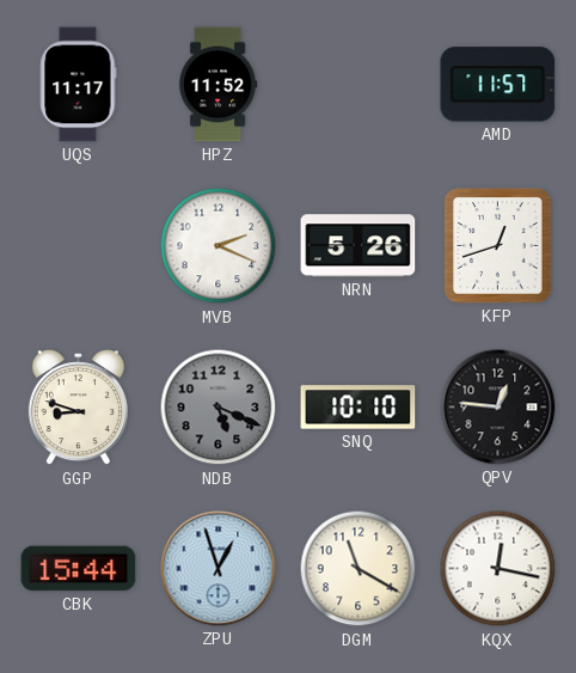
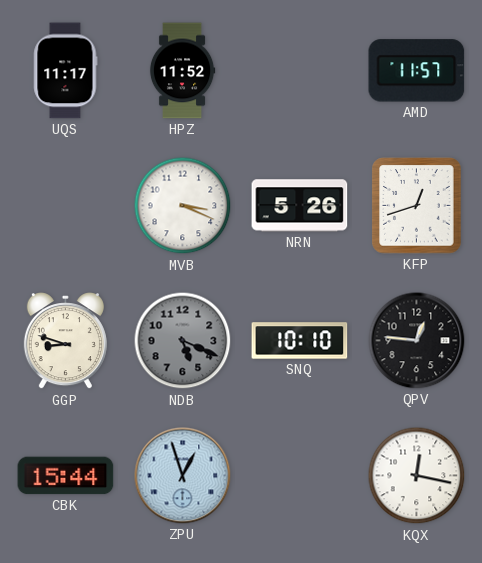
MVB: 2:19 -> 3:19 (183, 206)
DGM: 11:20 -> none (359, 569)
